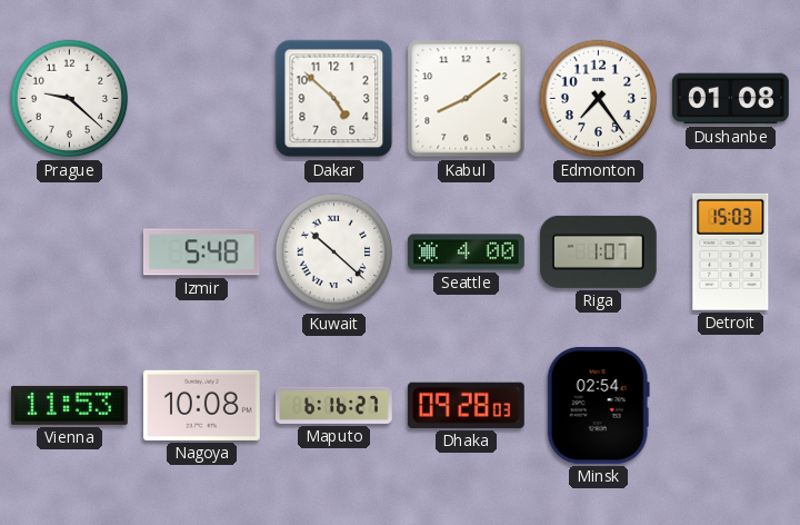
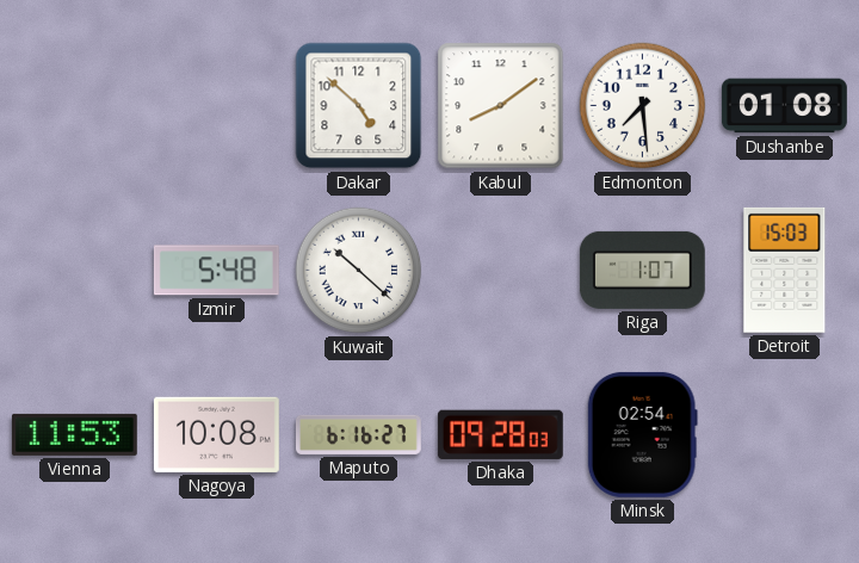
Prague: 9:22 -> none (70, 99)
Edmonton: 7:24 -> 7:29 (643, 106)
Seattle: 4:00 -> none (467, 252)
